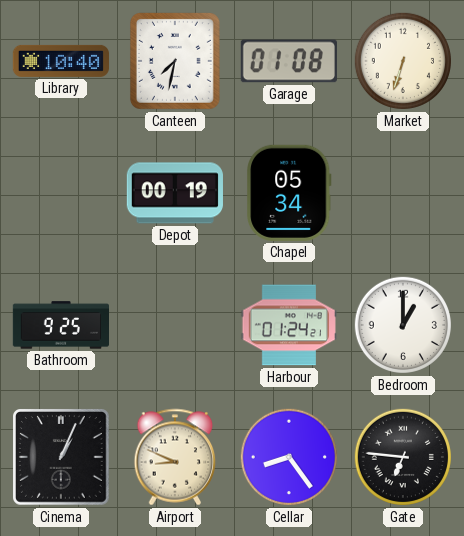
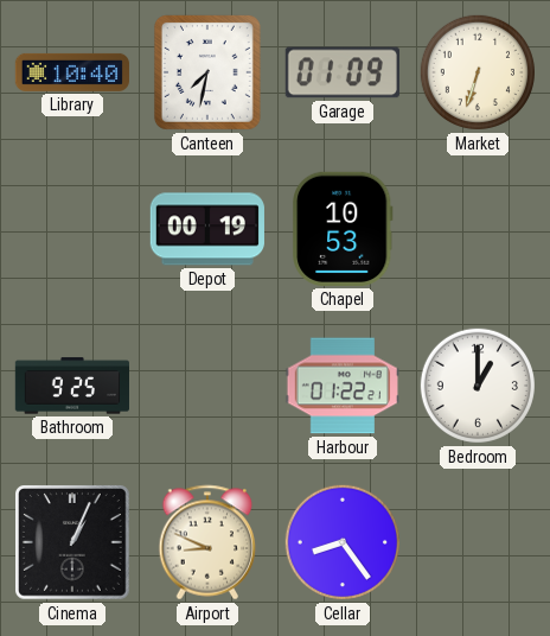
Garage: 01:08 -> 01:09 (343, 72)
Chapel: 05:34 -> 10:53 (344, 229)
Harbour: 01:24 -> 01:22 (341, 386)
Gate: 6:46 -> none (403, 457)
